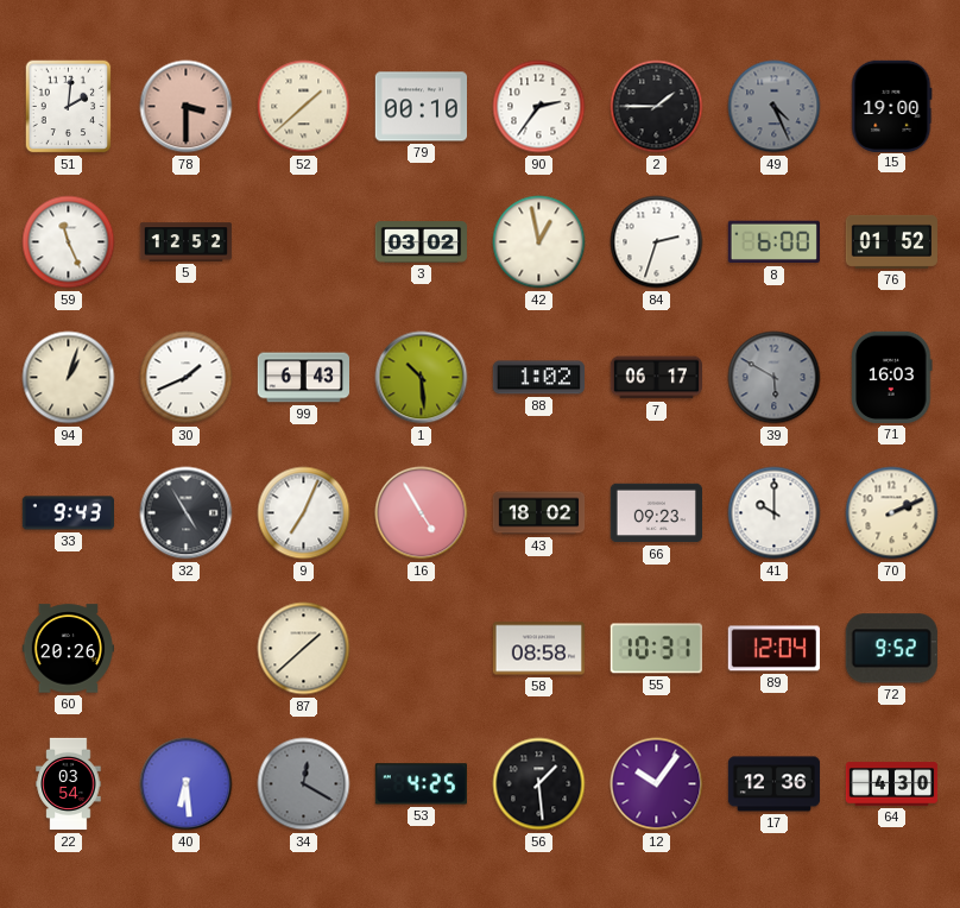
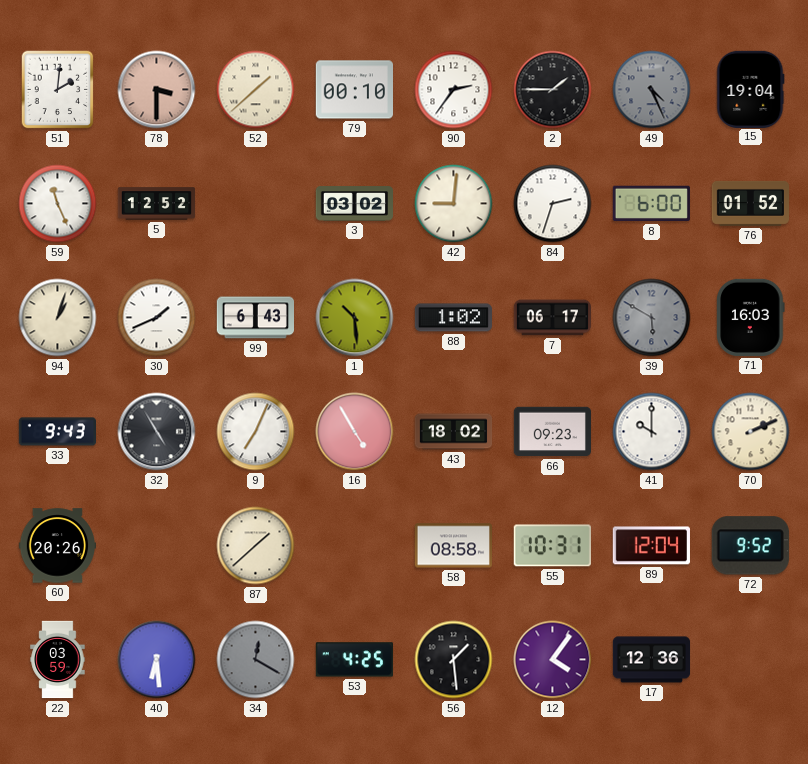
15: 19:00 -> 19:04 (751, 89)
42: 12:58 -> 9:01 (454, 204)
22: 03:54 -> 03:59 (58, 660)
12: 10:06 -> 4:06 (553, 660)
64: 4:30 -> none (892, 784)
